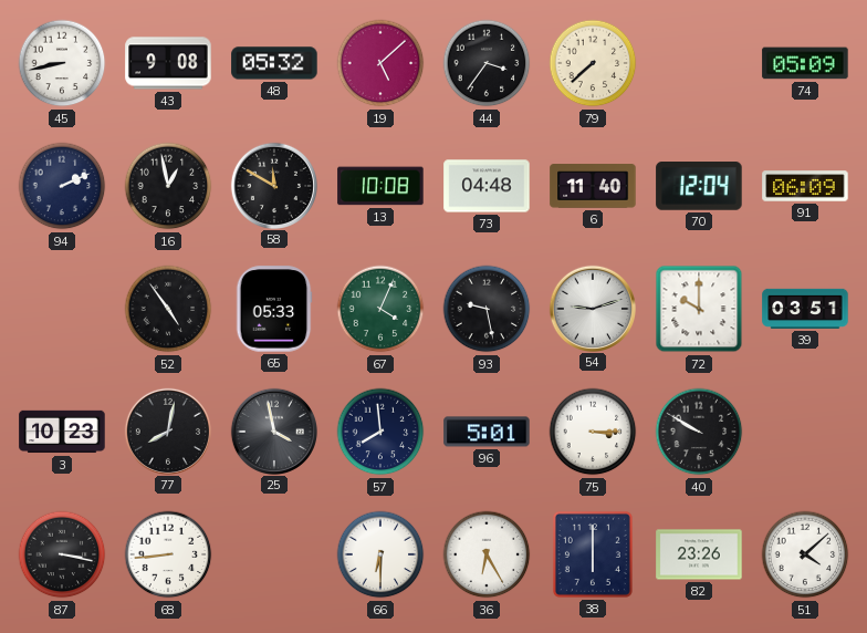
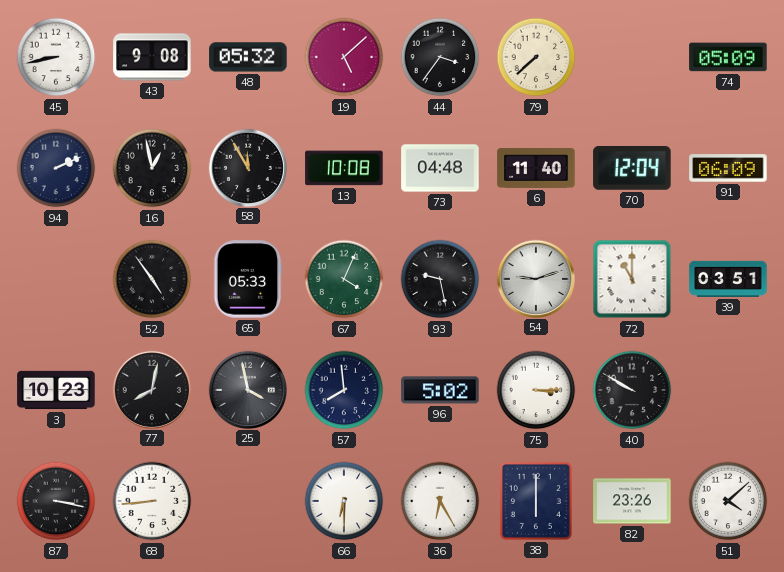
58: 11:50 -> 11:55 (247, 167)
72: 10:00 -> 11:00 (632, 279)
96: 5:01 -> 5:02 (440, 390)
